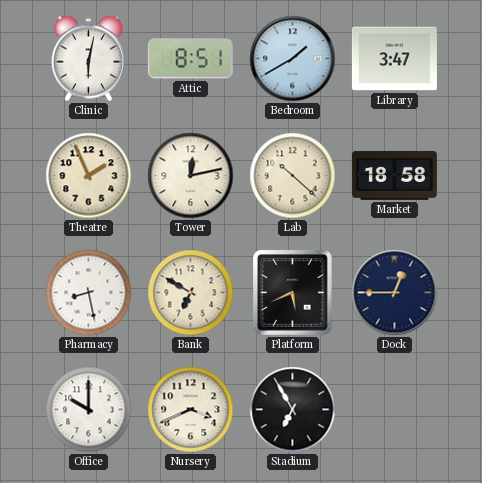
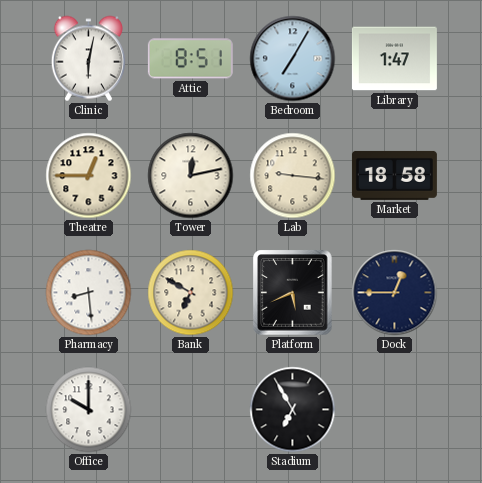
Bedroom: 1:40 -> 7:05 (293, 59)
Library: 3:47 -> 1:47 (394, 59)
Theatre: 1:56 -> 12:45 (89, 176)
Lab: 10:22 -> 9:16 (293, 176)
Pharmacy: 8:28 -> 8:29 (89, 293)
Nursery: 3:41 -> none (191, 410)
